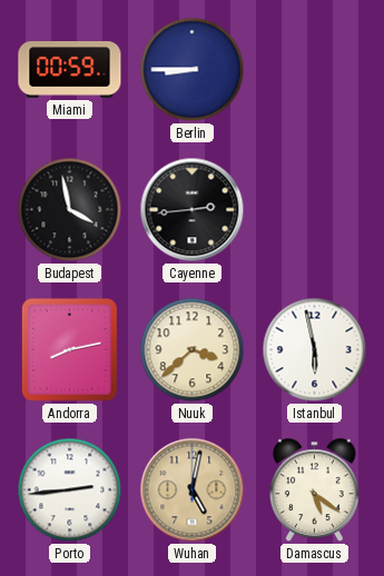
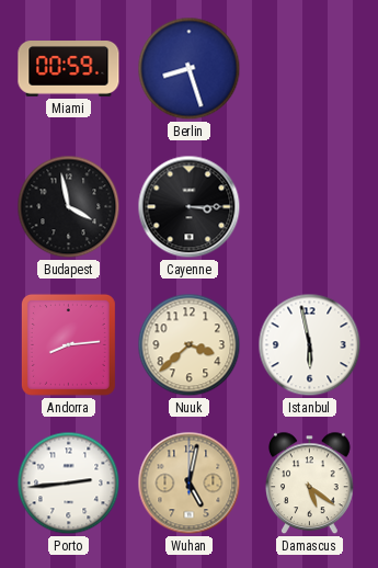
Berlin: 8:45 -> 8:27 (190, 69)
Cayenne: 2:44 -> 3:15 (190, 207)
Andorra: 8:13 -> 8:14 (68, 344)
